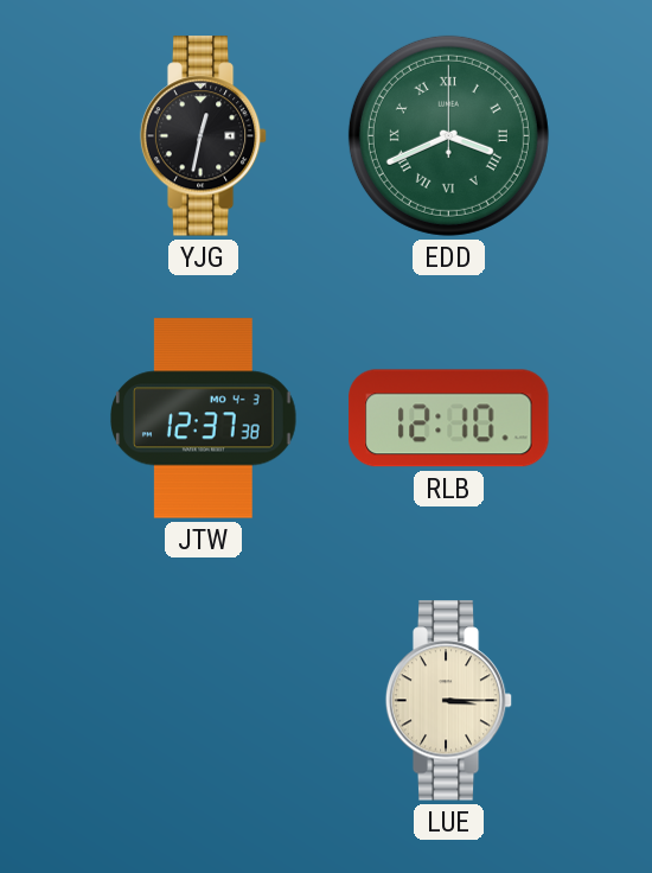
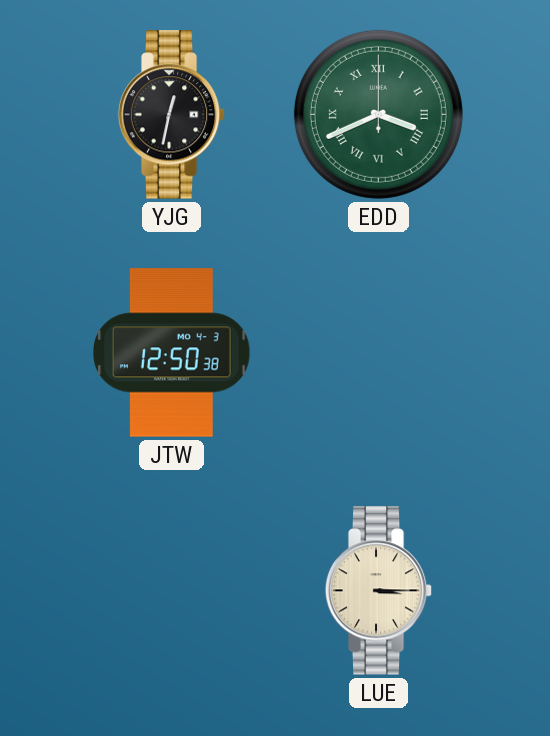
JTW: 12:37 -> 12:50 (172, 353)
RLB: 12:10 -> none (449, 419)
